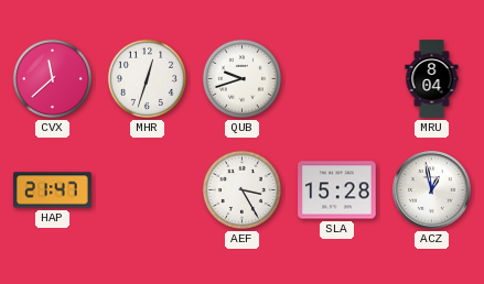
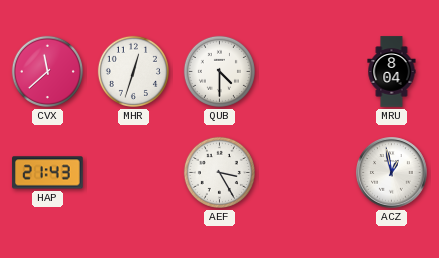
QUB: 9:42 -> 4:30 (219, 71)
HAP: 21:47 -> 21:43 (48, 173)
SLA: 15:28 -> none (337, 190)
